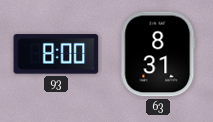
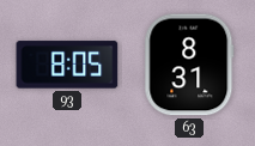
93: 8:00 -> 8:05 (67, 65)
